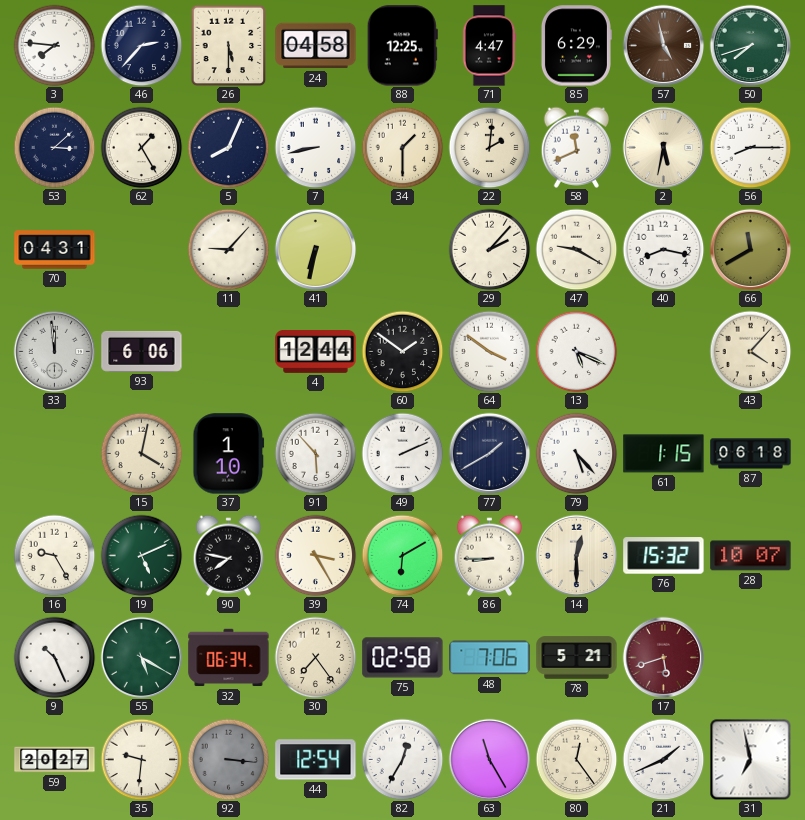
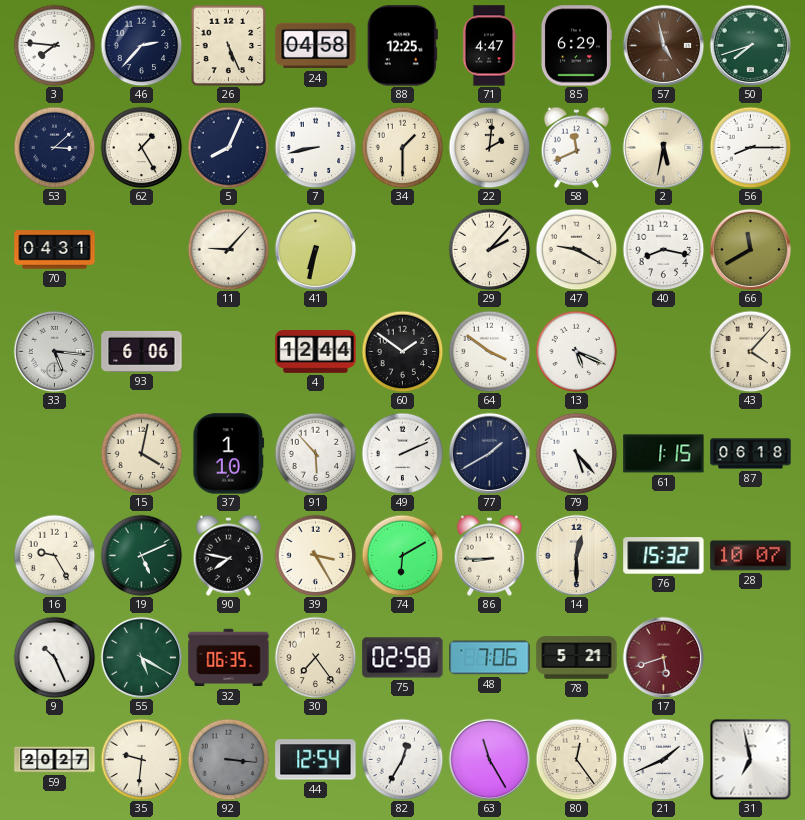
26: 5:30 -> 5:26 (229, 45)
33: 11:59 -> 5:16 (54, 351)
32: 06:34 -> 06:35 (229, 658)
